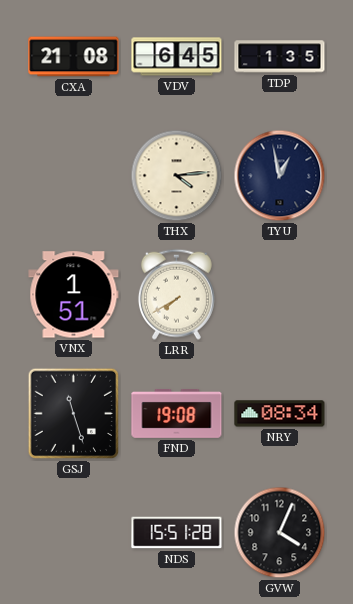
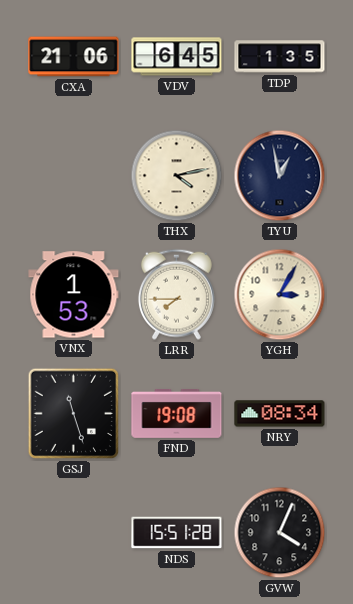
CXA: 21:08 -> 21:06 (74, 57)
THX: 4:14 -> 4:13 (177, 176)
VNX: 1:51 -> 1:53 (74, 295)
LRR: 7:40 -> 7:45 (176, 294)
YGH: none -> 3:05 (280, 295)
